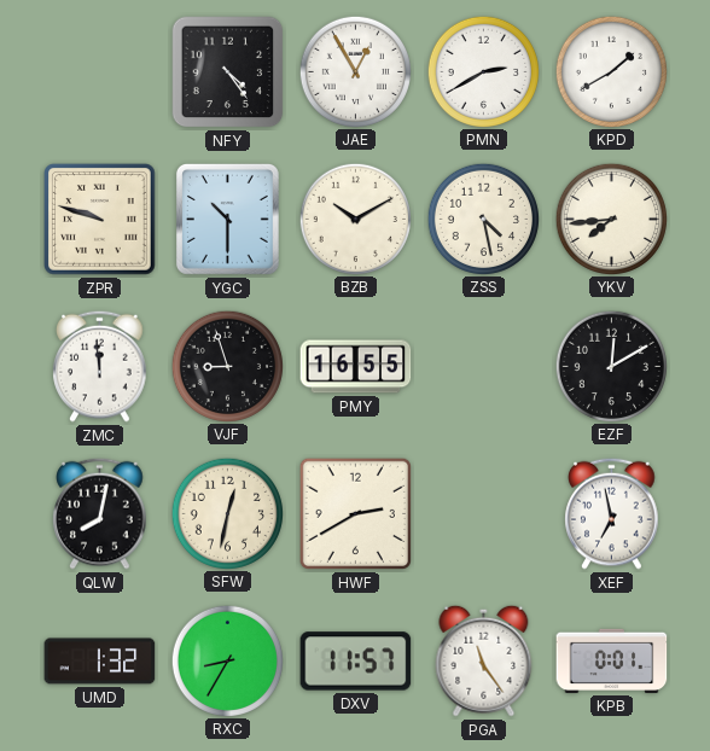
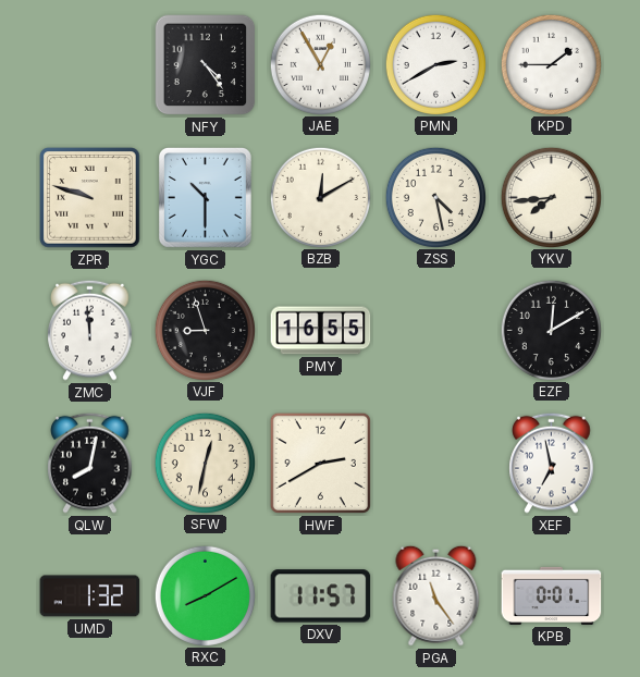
KPD: 1:40 -> 1:45 (551, 64)
BZB: 10:10 -> 12:10 (320, 197)
RXC: 8:35 -> 8:10 (205, 595)
